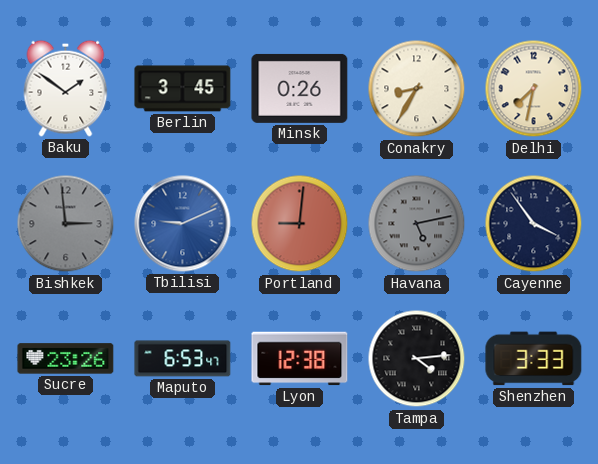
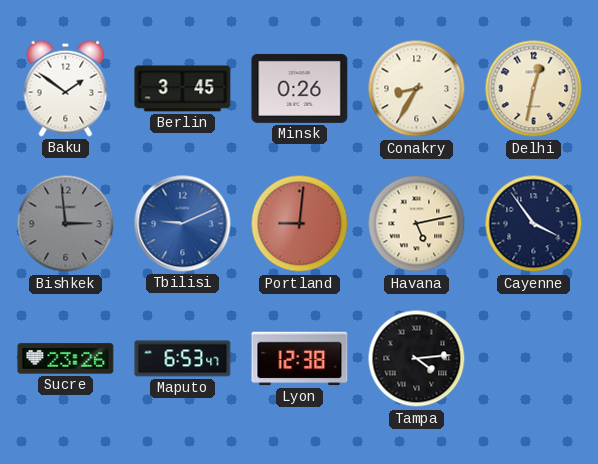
Delhi: 7:32 -> 12:32 (534, 89)
Havana dial: grey -> cream (417, 224)
Shenzhen: 3:33 -> none (534, 359)
